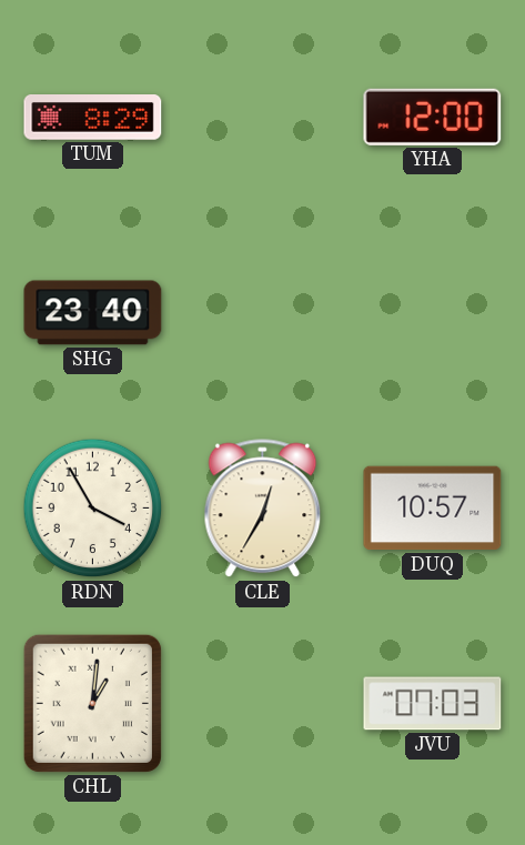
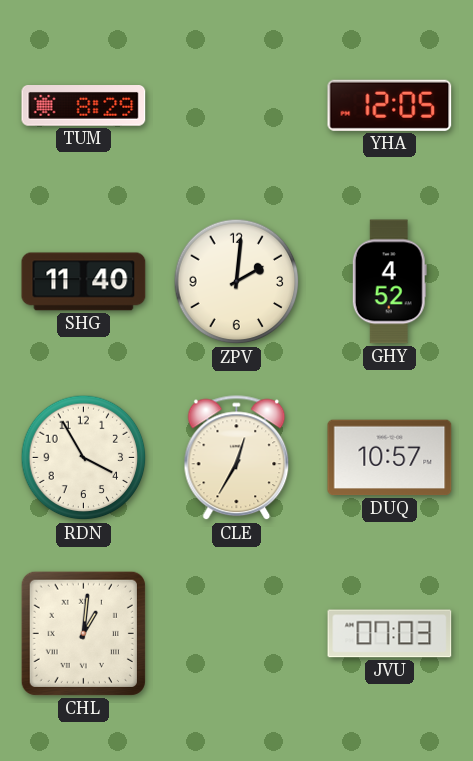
YHA: 12:00 -> 12:05 (390, 105)
SHG: 23:40 -> 11:40 (84, 282)
ZPV: none -> 2:01 (237, 282)
GHY: none -> 4:52 (389, 282)
